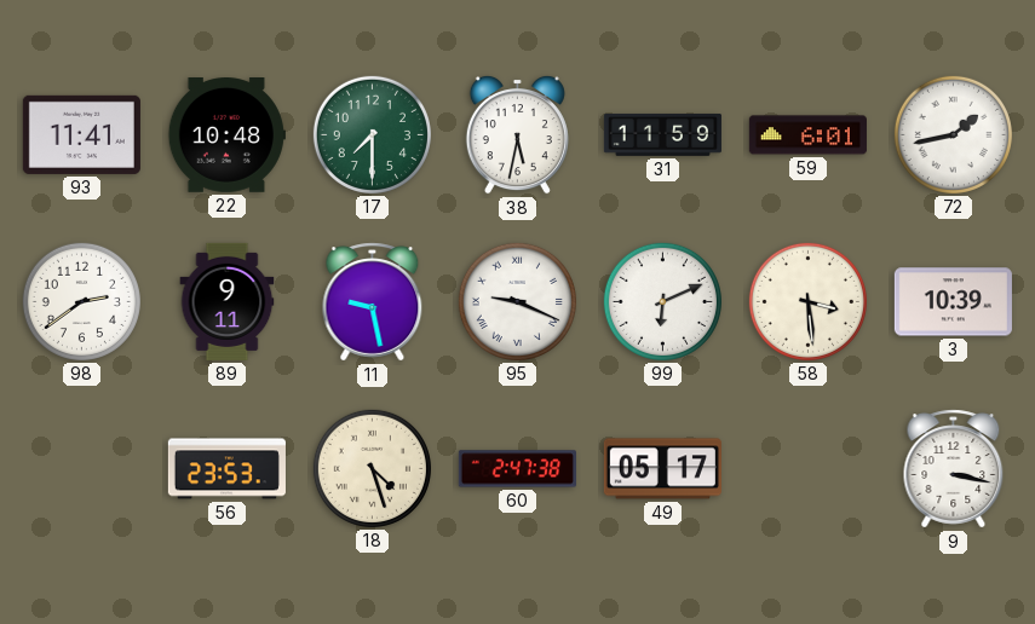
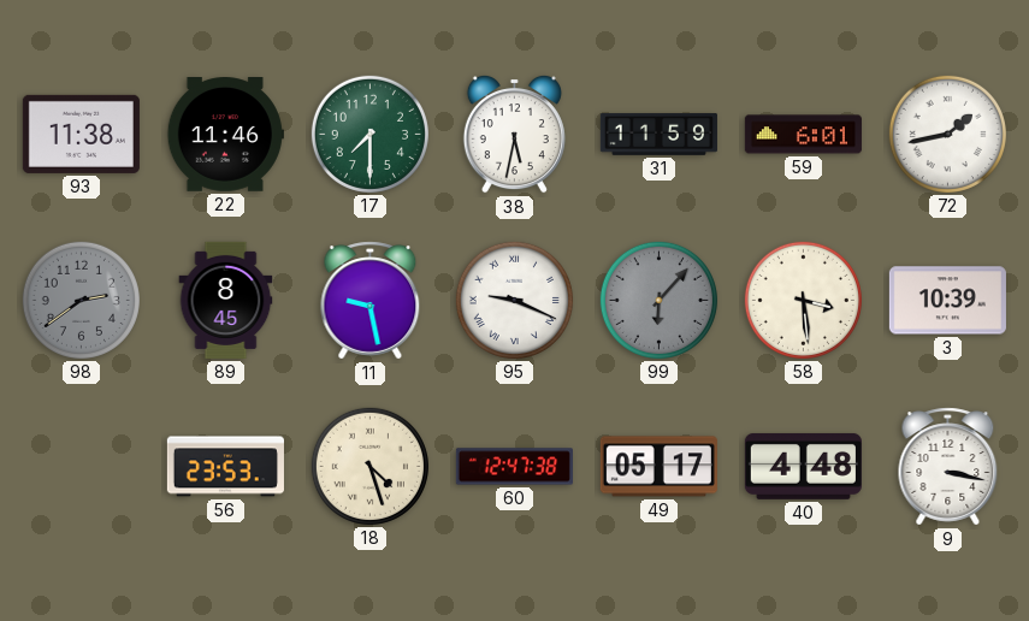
93: 11:41 -> 11:38 (81, 134)
22: 10:48 -> 11:46 (225, 135)
98 dial: white -> grey (81, 300)
89: 9:11 -> 8:45 (226, 300)
99: 6:11 -> 6:07 (658, 300)
99 dial: white -> grey (658, 300)
60: 2:47 -> 12:47 (514, 467)
40: none -> 4:48 (803, 466)
